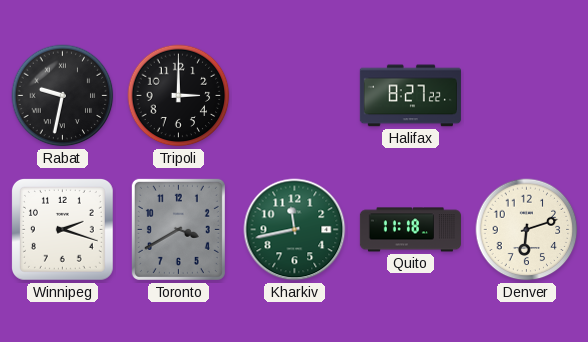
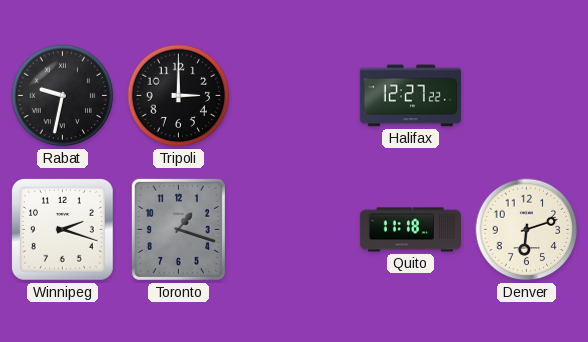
Halifax: 8:27 -> 12:27 (410, 96)
Toronto: 3:40 -> 1:18 (178, 229)
Kharkiv: 11:43 -> none (295, 230)
